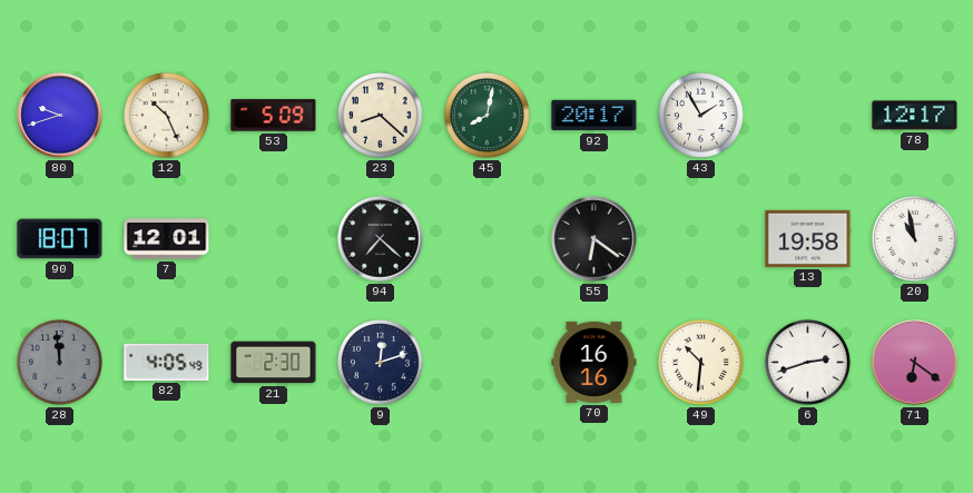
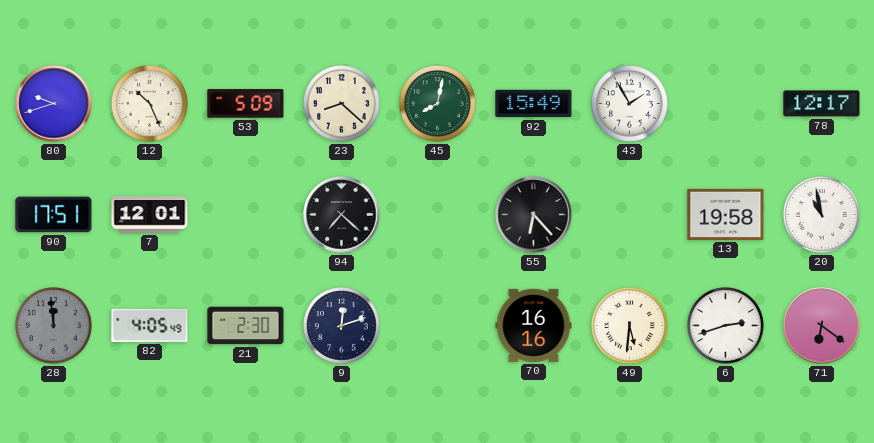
92: 20:17 -> 15:49 (534, 104)
90: 18:07 -> 17:51 (54, 215)
55: 6:21 -> 6:23 (534, 215)
49: 10:31 -> 5:31 (630, 326)
